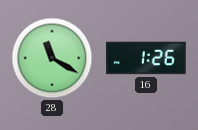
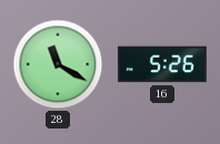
16: 1:26 -> 5:26 (162, 64)
